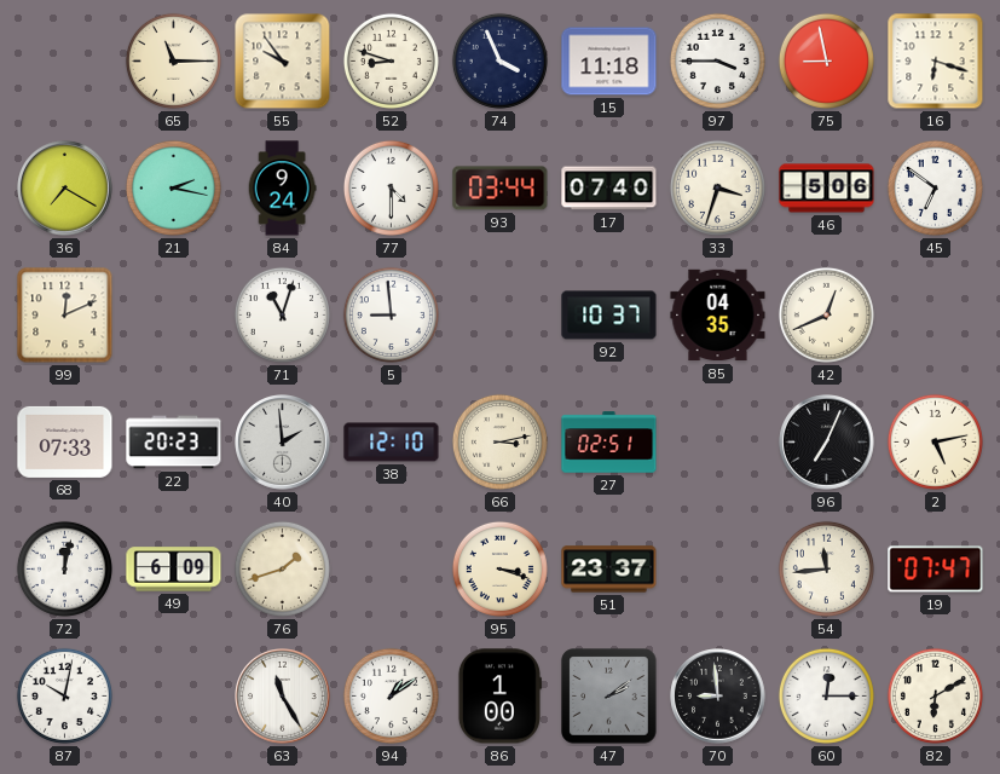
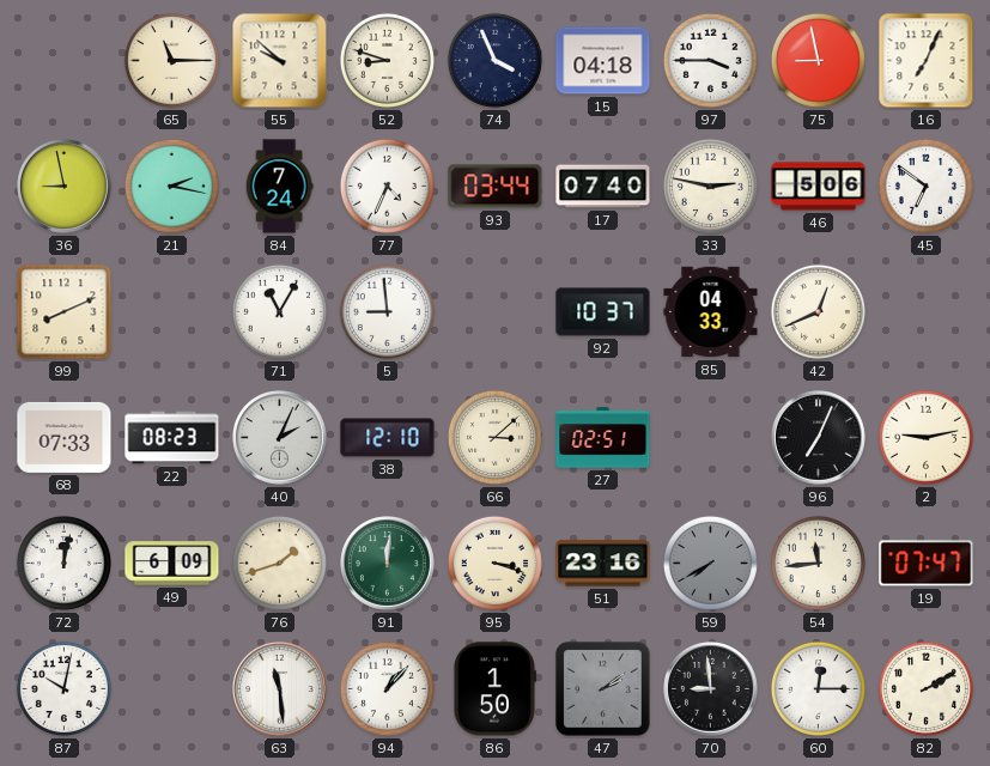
55: 9:54 -> 9:52 (280, 61)
15: 11:18 -> 04:18 (603, 61)
16: 6:18 -> 7:04 (927, 61)
36: 7:20 -> 8:58 (65, 187)
84: 9:24 -> 7:24 (279, 187)
77: 4:30 -> 4:34 (387, 186)
33: 3:33 -> 2:47 (710, 186)
99: 12:11 -> 8:11 (65, 312)
71: 11:03 -> 11:05 (279, 311)
85: 04:35 -> 04:33 (711, 312)
22: 20:23 -> 08:23 (172, 438)
40: 1:59 -> 2:04 (280, 438)
66: 3:13 -> 3:08 (494, 437)
2: 5:13 -> 9:13 (925, 437)
91: none -> 12:01 (388, 564)
51: 23:37 -> 23:16 (603, 564)
59: none -> 7:40 (710, 563)
63: 11:25 -> 11:29 (280, 689)
94: 1:09 -> 1:07 (387, 688)
86: 1:00 -> 1:50 (494, 689)
82: 6:10 -> 2:10 (925, 688)
